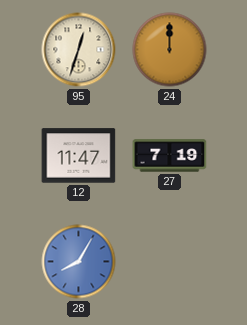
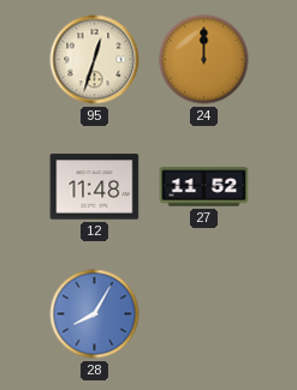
12: 11:47 -> 11:48 (95, 187)
27: 7:19 -> 11:52 (204, 187)
